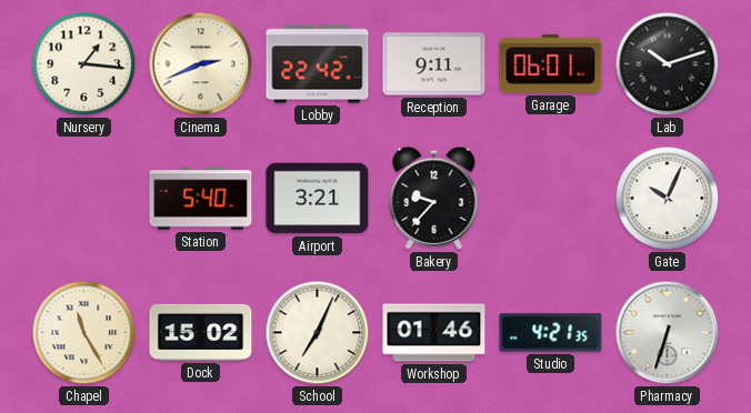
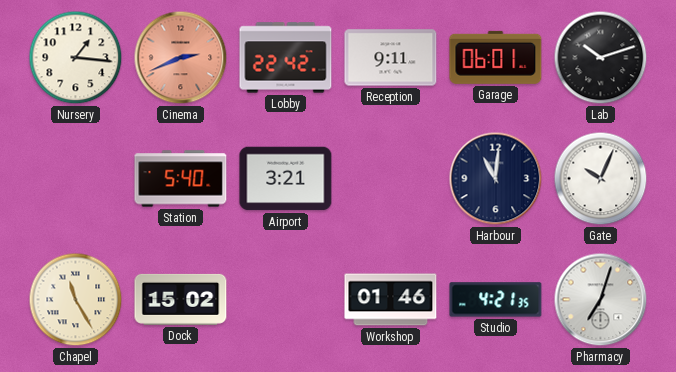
Cinema dial: cream -> salmon (181, 58)
Bakery: 9:37 -> none (434, 198)
Harbour: none -> 11:01 (496, 179)
School: 7:04 -> none (318, 333)
Pharmacy: 6:33 -> 7:03 (601, 300)
